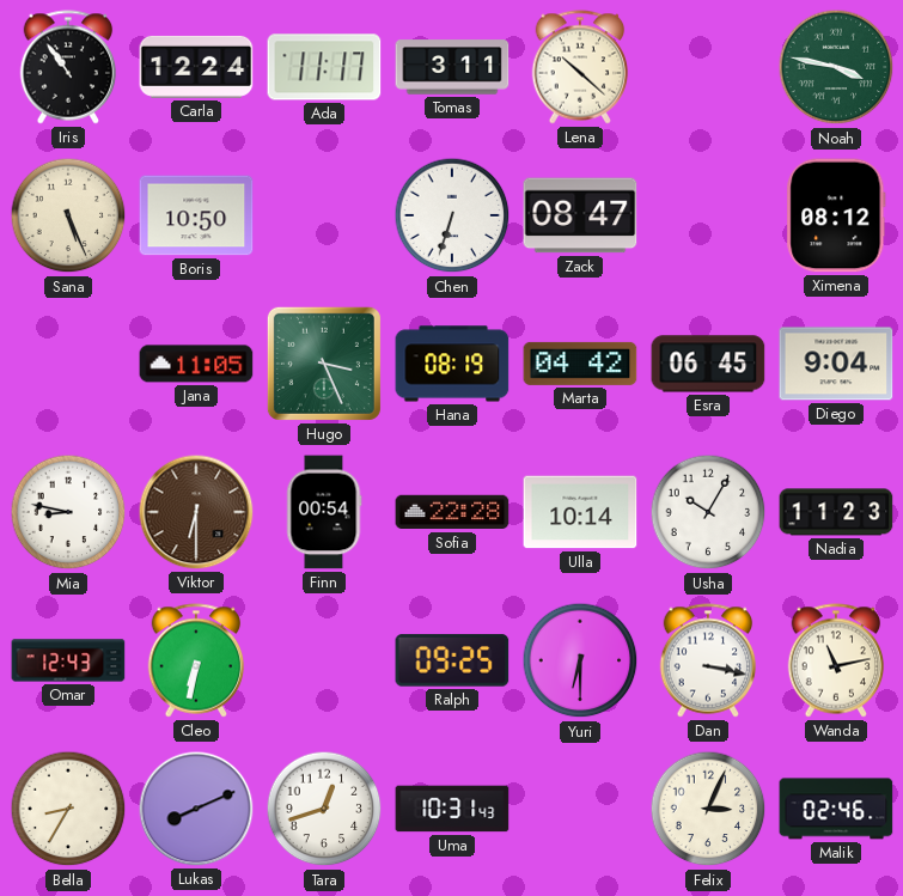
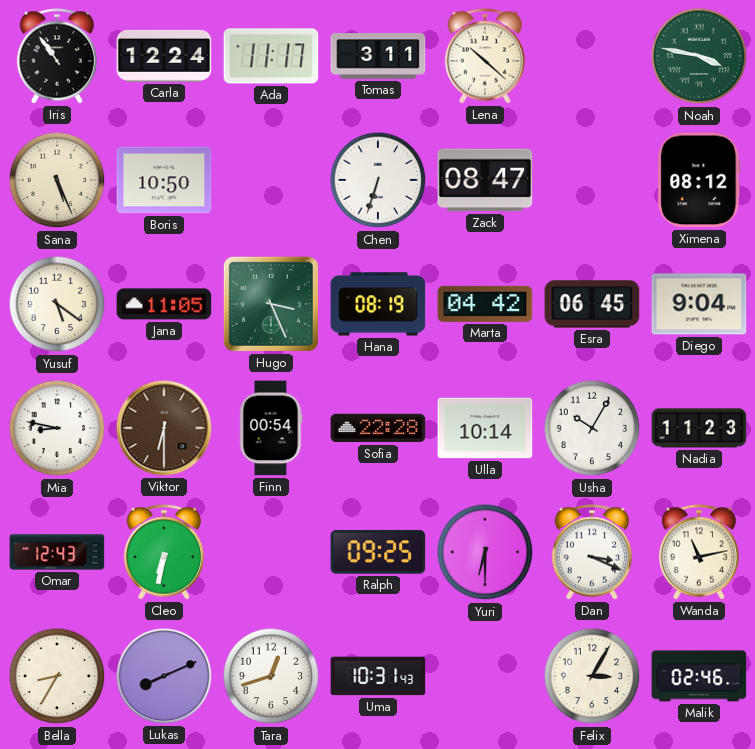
Yusuf: none -> 5:21 (57, 304)
Dan: 3:17 -> 3:19 (592, 552)
Felix: 3:04 -> 3:05 (592, 676)
